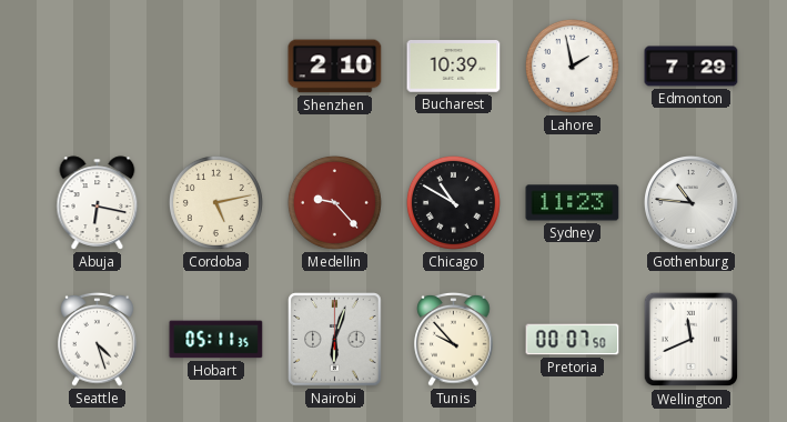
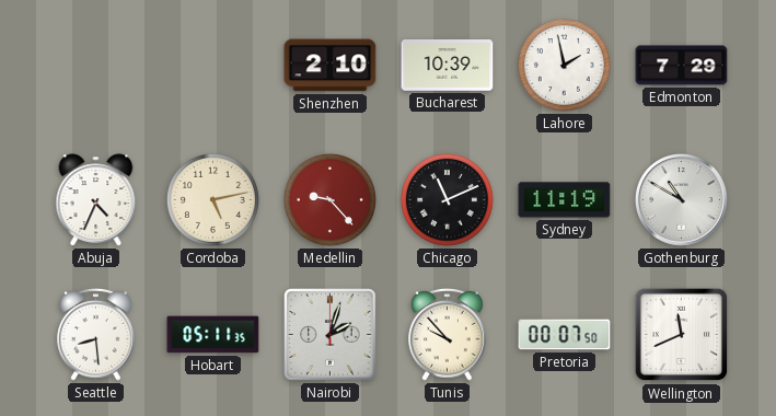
Abuja: 6:17 -> 4:34 (96, 200)
Chicago: 10:50 -> 11:11 (447, 199)
Sydney: 11:23 -> 11:19 (565, 200)
Gothenburg: 10:46 -> 10:50 (682, 200)
Seattle: 4:27 -> 8:29 (96, 334)
Nairobi: 6:03 -> 2:03 (331, 335)
